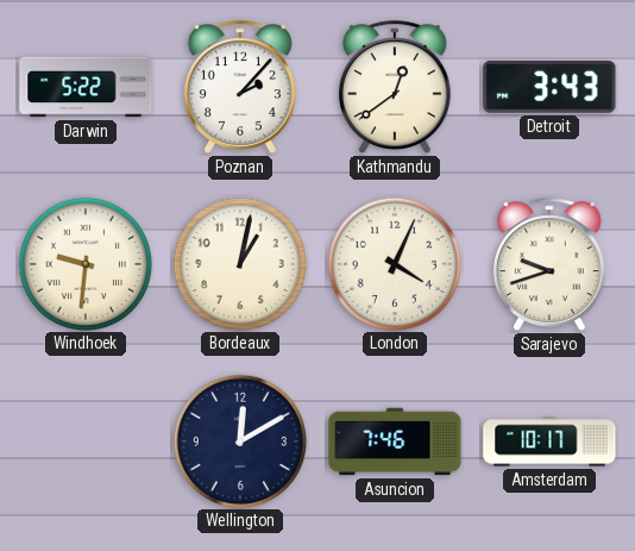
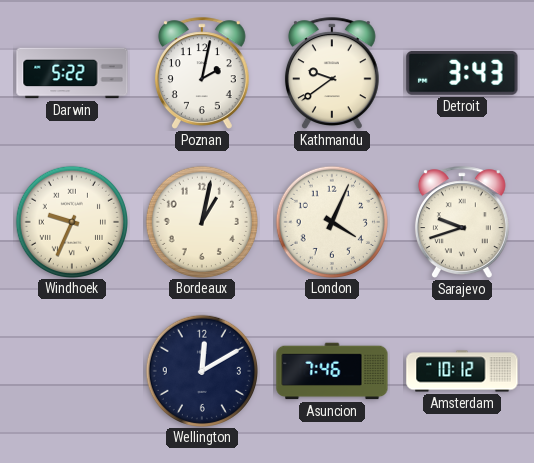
Poznan: 2:07 -> 2:02 (202, 73)
Kathmandu: 12:39 -> 9:39 (332, 73)
Windhoek: 9:31 -> 9:34 (71, 221)
Amsterdam: 10:17 -> 10:12 (462, 371)
